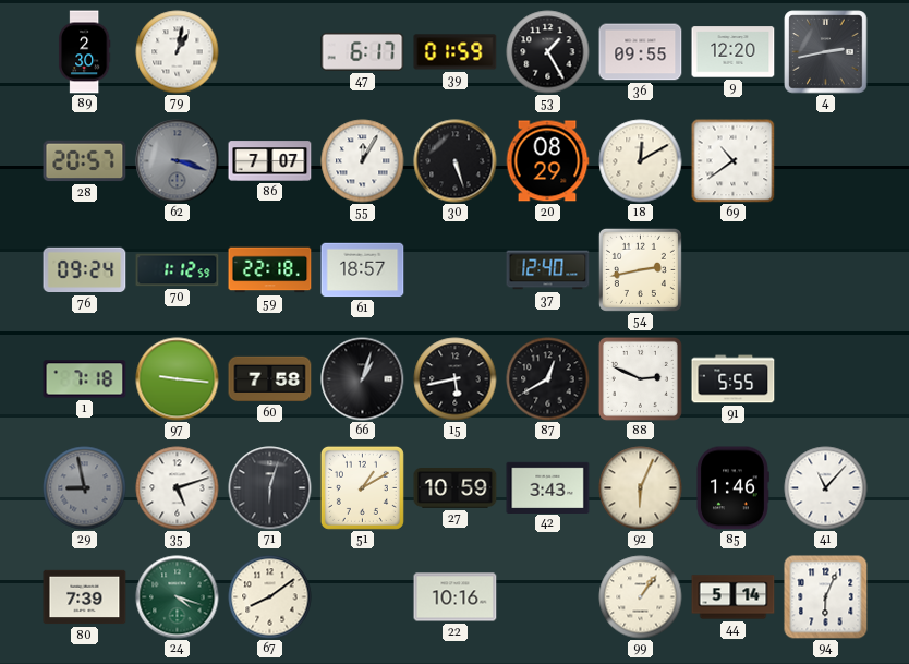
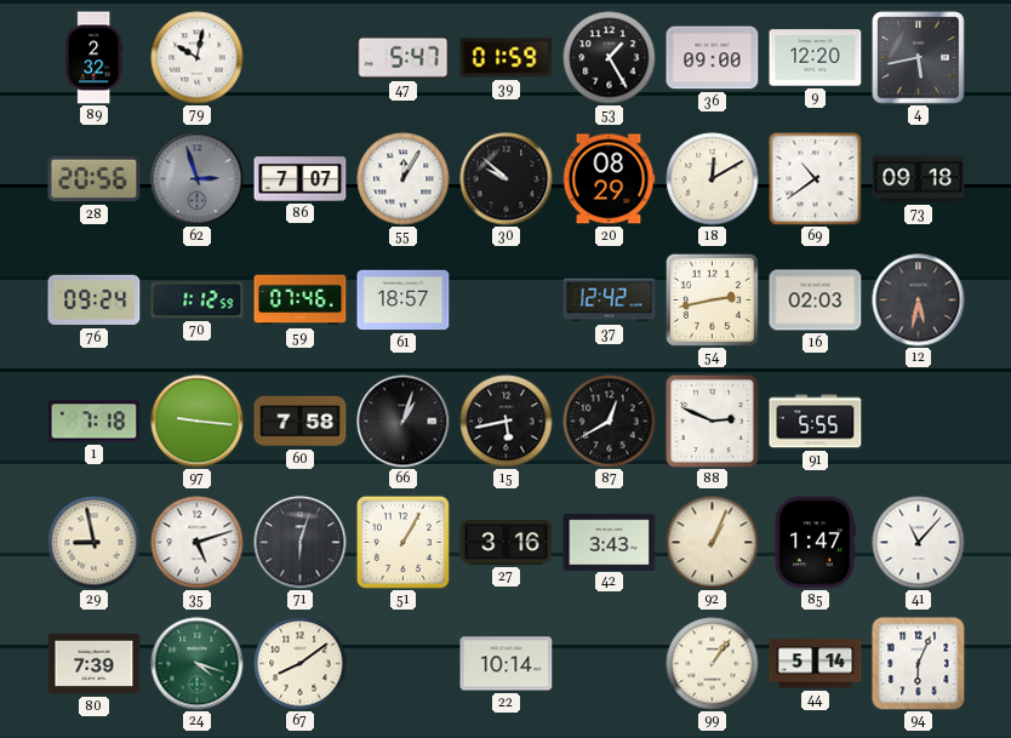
89: 2:30 -> 2:32 (93, 58)
79: 1:02 -> 10:02 (198, 58)
47: 6:17 -> 5:47 (404, 57)
36: 09:55 -> 09:00 (713, 58)
4: 2:43 -> 5:43 (919, 58)
28: 20:57 -> 20:56 (95, 179)
62: 3:18 -> 2:57 (198, 179)
30: 5:27 -> 9:52 (507, 179)
73: none -> 09:18 (919, 179)
59: 22:18 -> 07:46 (301, 301)
37: 12:40 -> 12:42 (610, 301)
16: none -> 02:03 (816, 301)
12: none -> 5:32 (919, 301)
29 dial: grey -> cream (95, 543)
51: 1:10 -> 1:05 (402, 542)
27: 10:59 -> 3:16 (507, 543)
92: 6:04 -> 1:04 (713, 543)
85: 1:46 -> 1:47 (815, 543)
22: 10:16 -> 10:14 (507, 664)
